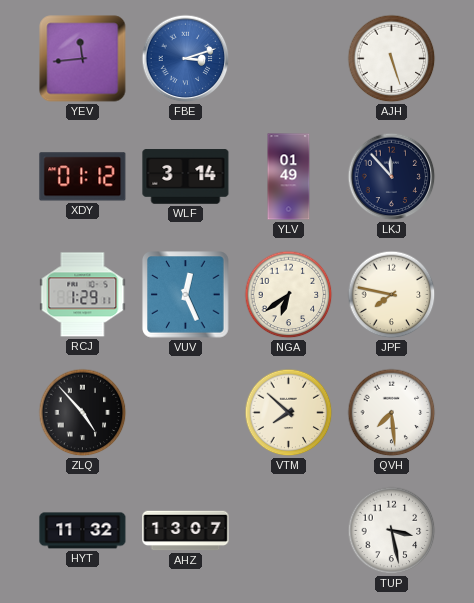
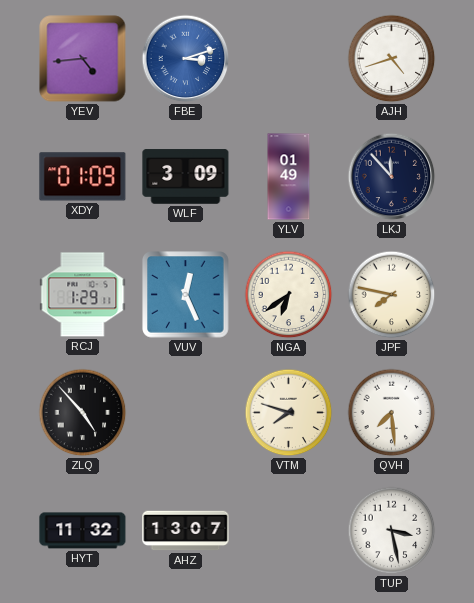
YEV: 11:44 -> 4:44 (83, 59)
AJH: 5:27 -> 4:42 (392, 59)
XDY: 01:12 -> 01:09 (83, 177)
WLF: 3:14 -> 3:09 (186, 177)
VTM: 7:52 -> 7:48 (289, 413)
